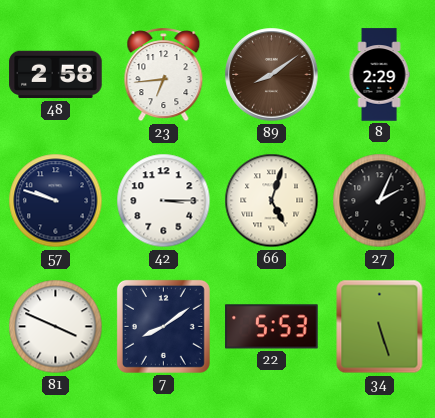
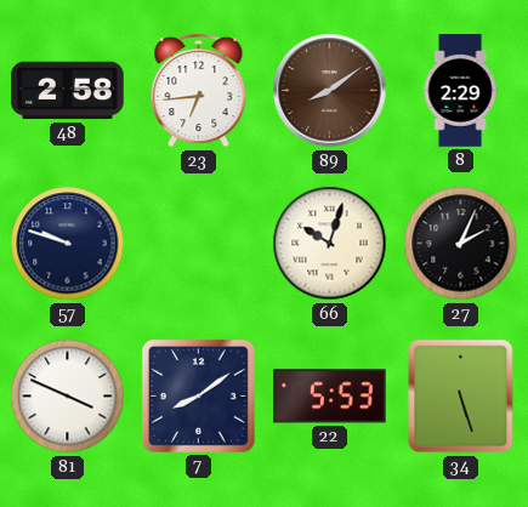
42: 3:15 -> none (164, 201)
66: 5:03 -> 10:03 (330, 244)
